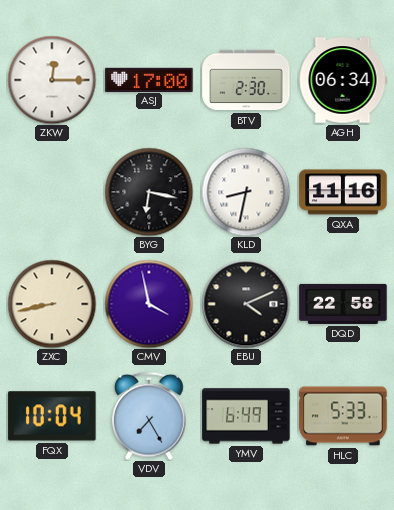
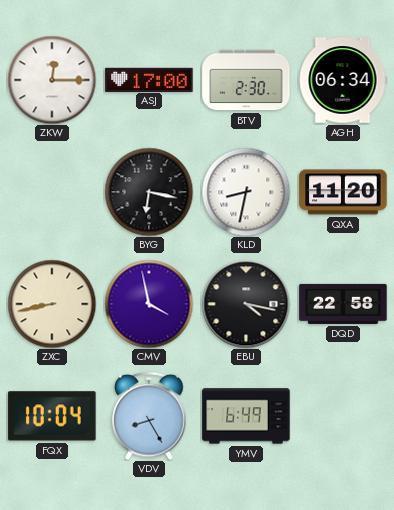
QXA: 11:16 -> 11:20 (343, 192)
EBU: 4:11 -> 4:17 (246, 304)
VDV: 7:25 -> 8:25 (149, 416)
HLC: 5:33 -> none (343, 416)
